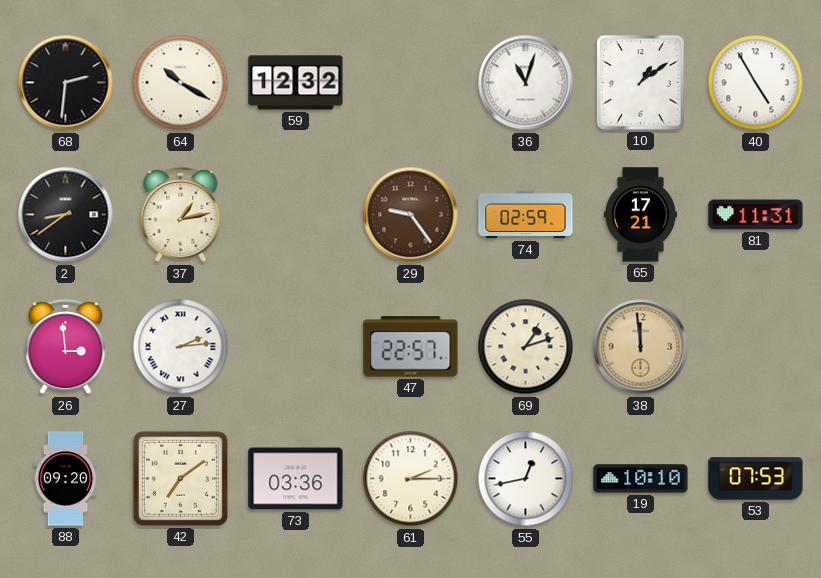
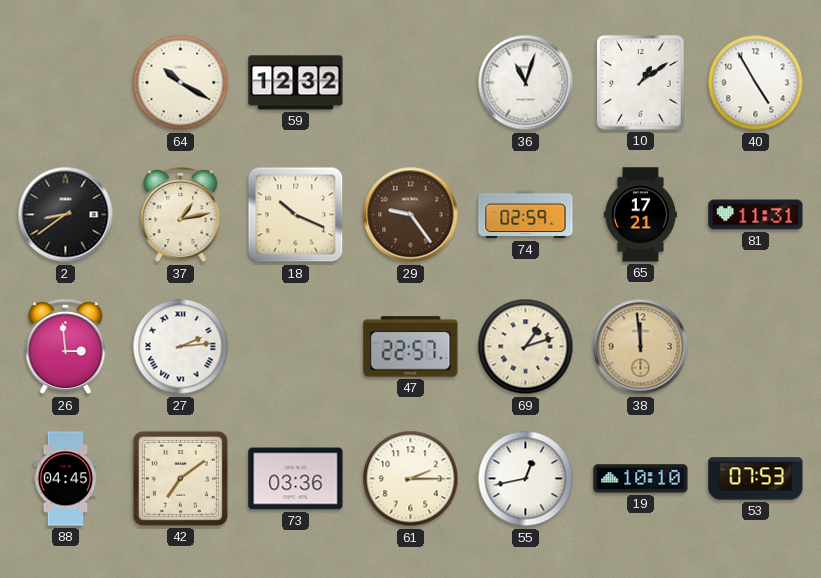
68: 2:31 -> none (66, 83)
18: none -> 10:19 (296, 215)
88: 09:20 -> 04:45 (66, 479)
